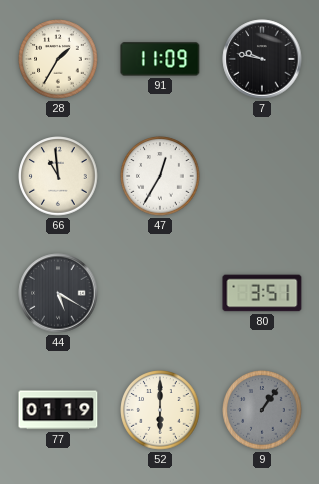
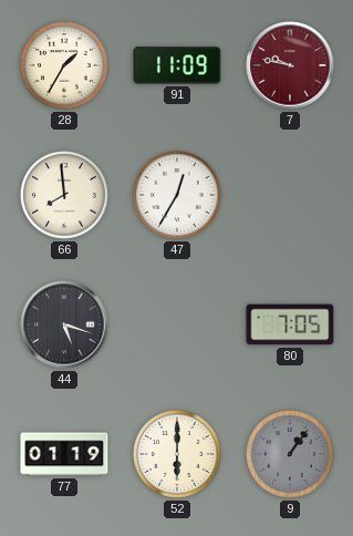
7 dial: black -> burgundy (290, 65)
66: 10:59 -> 7:59 (64, 195)
44: 5:20 -> 5:18 (64, 324)
80: 3:51 -> 7:05 (290, 324)
